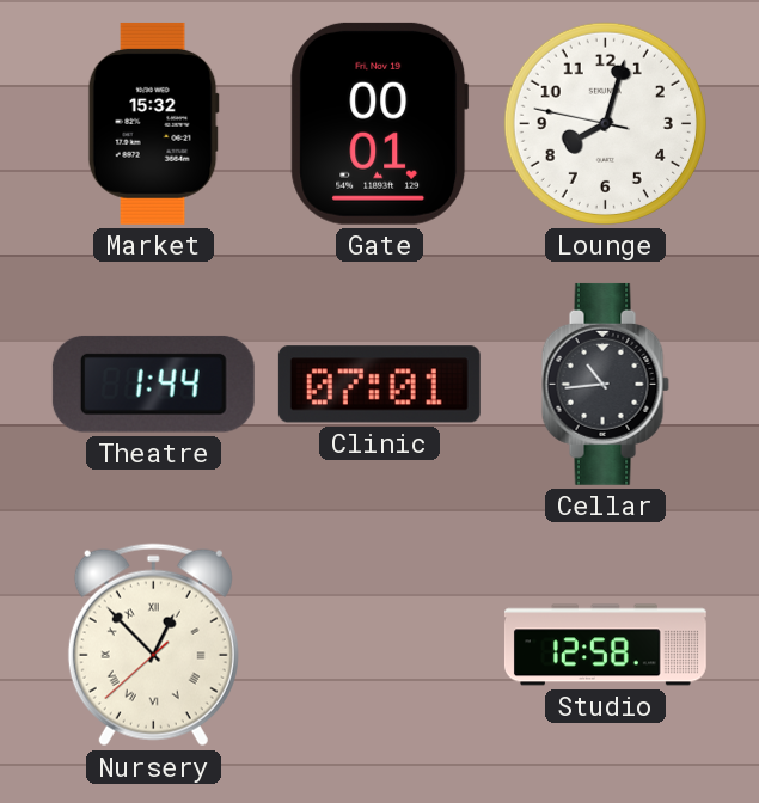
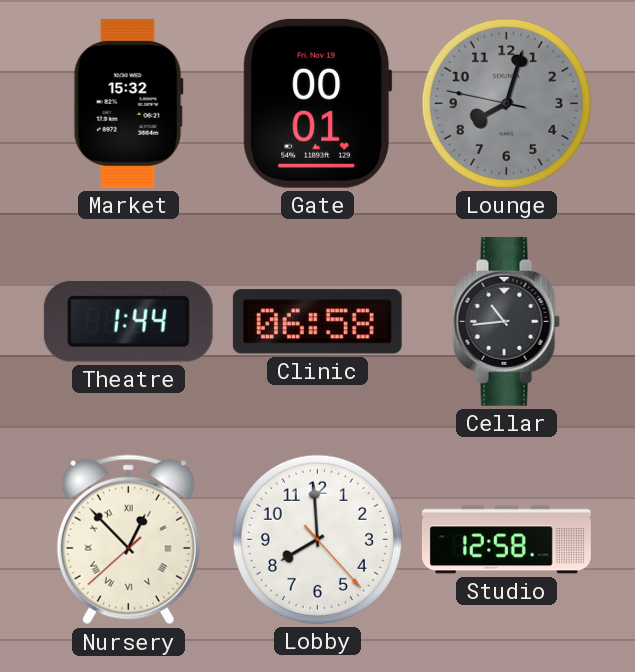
Lounge dial: white -> grey (506, 103)
Clinic: 07:01 -> 06:58 (317, 322)
Lobby: none -> 7:59 (317, 539)
